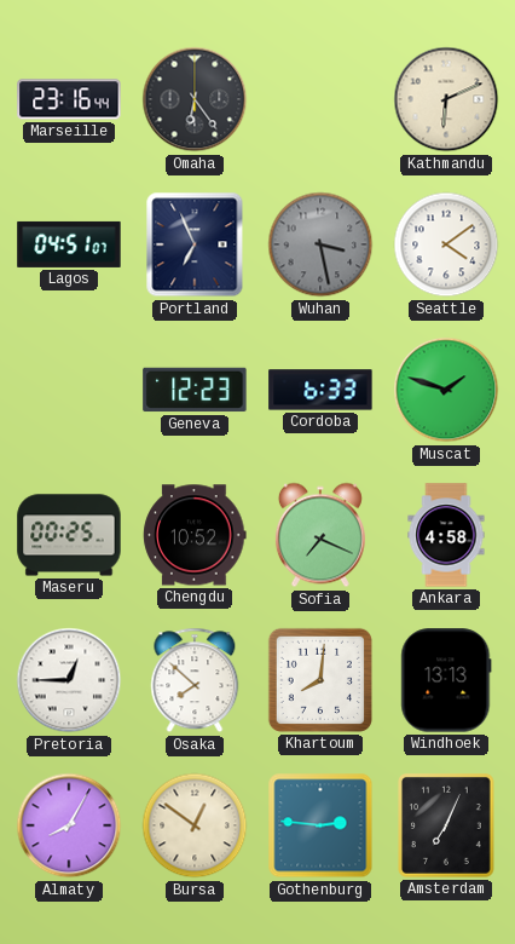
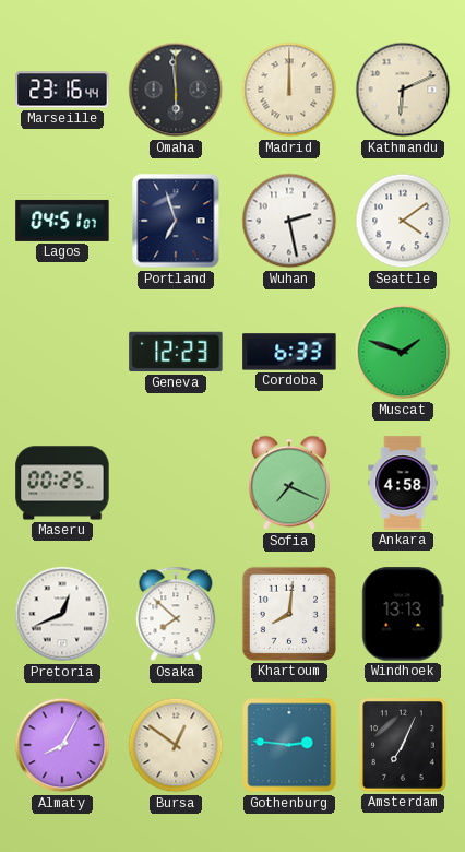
Omaha: 6:24 -> 5:59 (176, 90)
Madrid: none -> 12:00 (289, 90)
Portland: 6:56 -> 6:57 (176, 221)
Wuhan: 3:28 -> 2:28 (289, 221)
Wuhan dial: grey -> white (289, 221)
Chengdu: 10:52 -> none (195, 535)
Pretoria: 12:45 -> 12:41 (62, 614)
